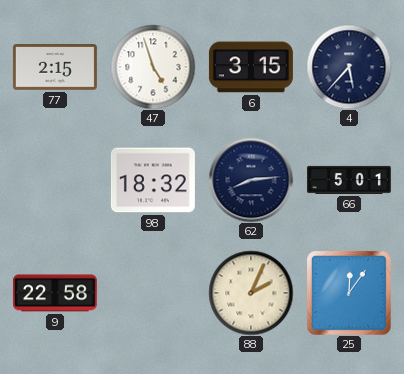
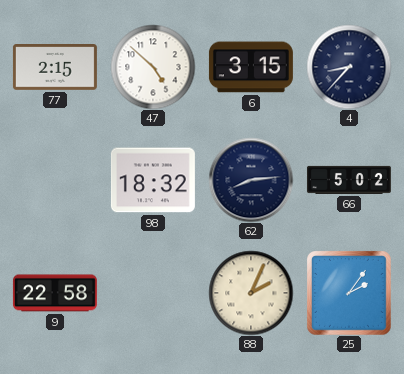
47: 4:57 -> 4:52 (153, 67)
4: 5:37 -> 8:37 (349, 67)
66: 5:01 -> 5:02 (349, 180)
25: 12:06 -> 2:06 (349, 293)
